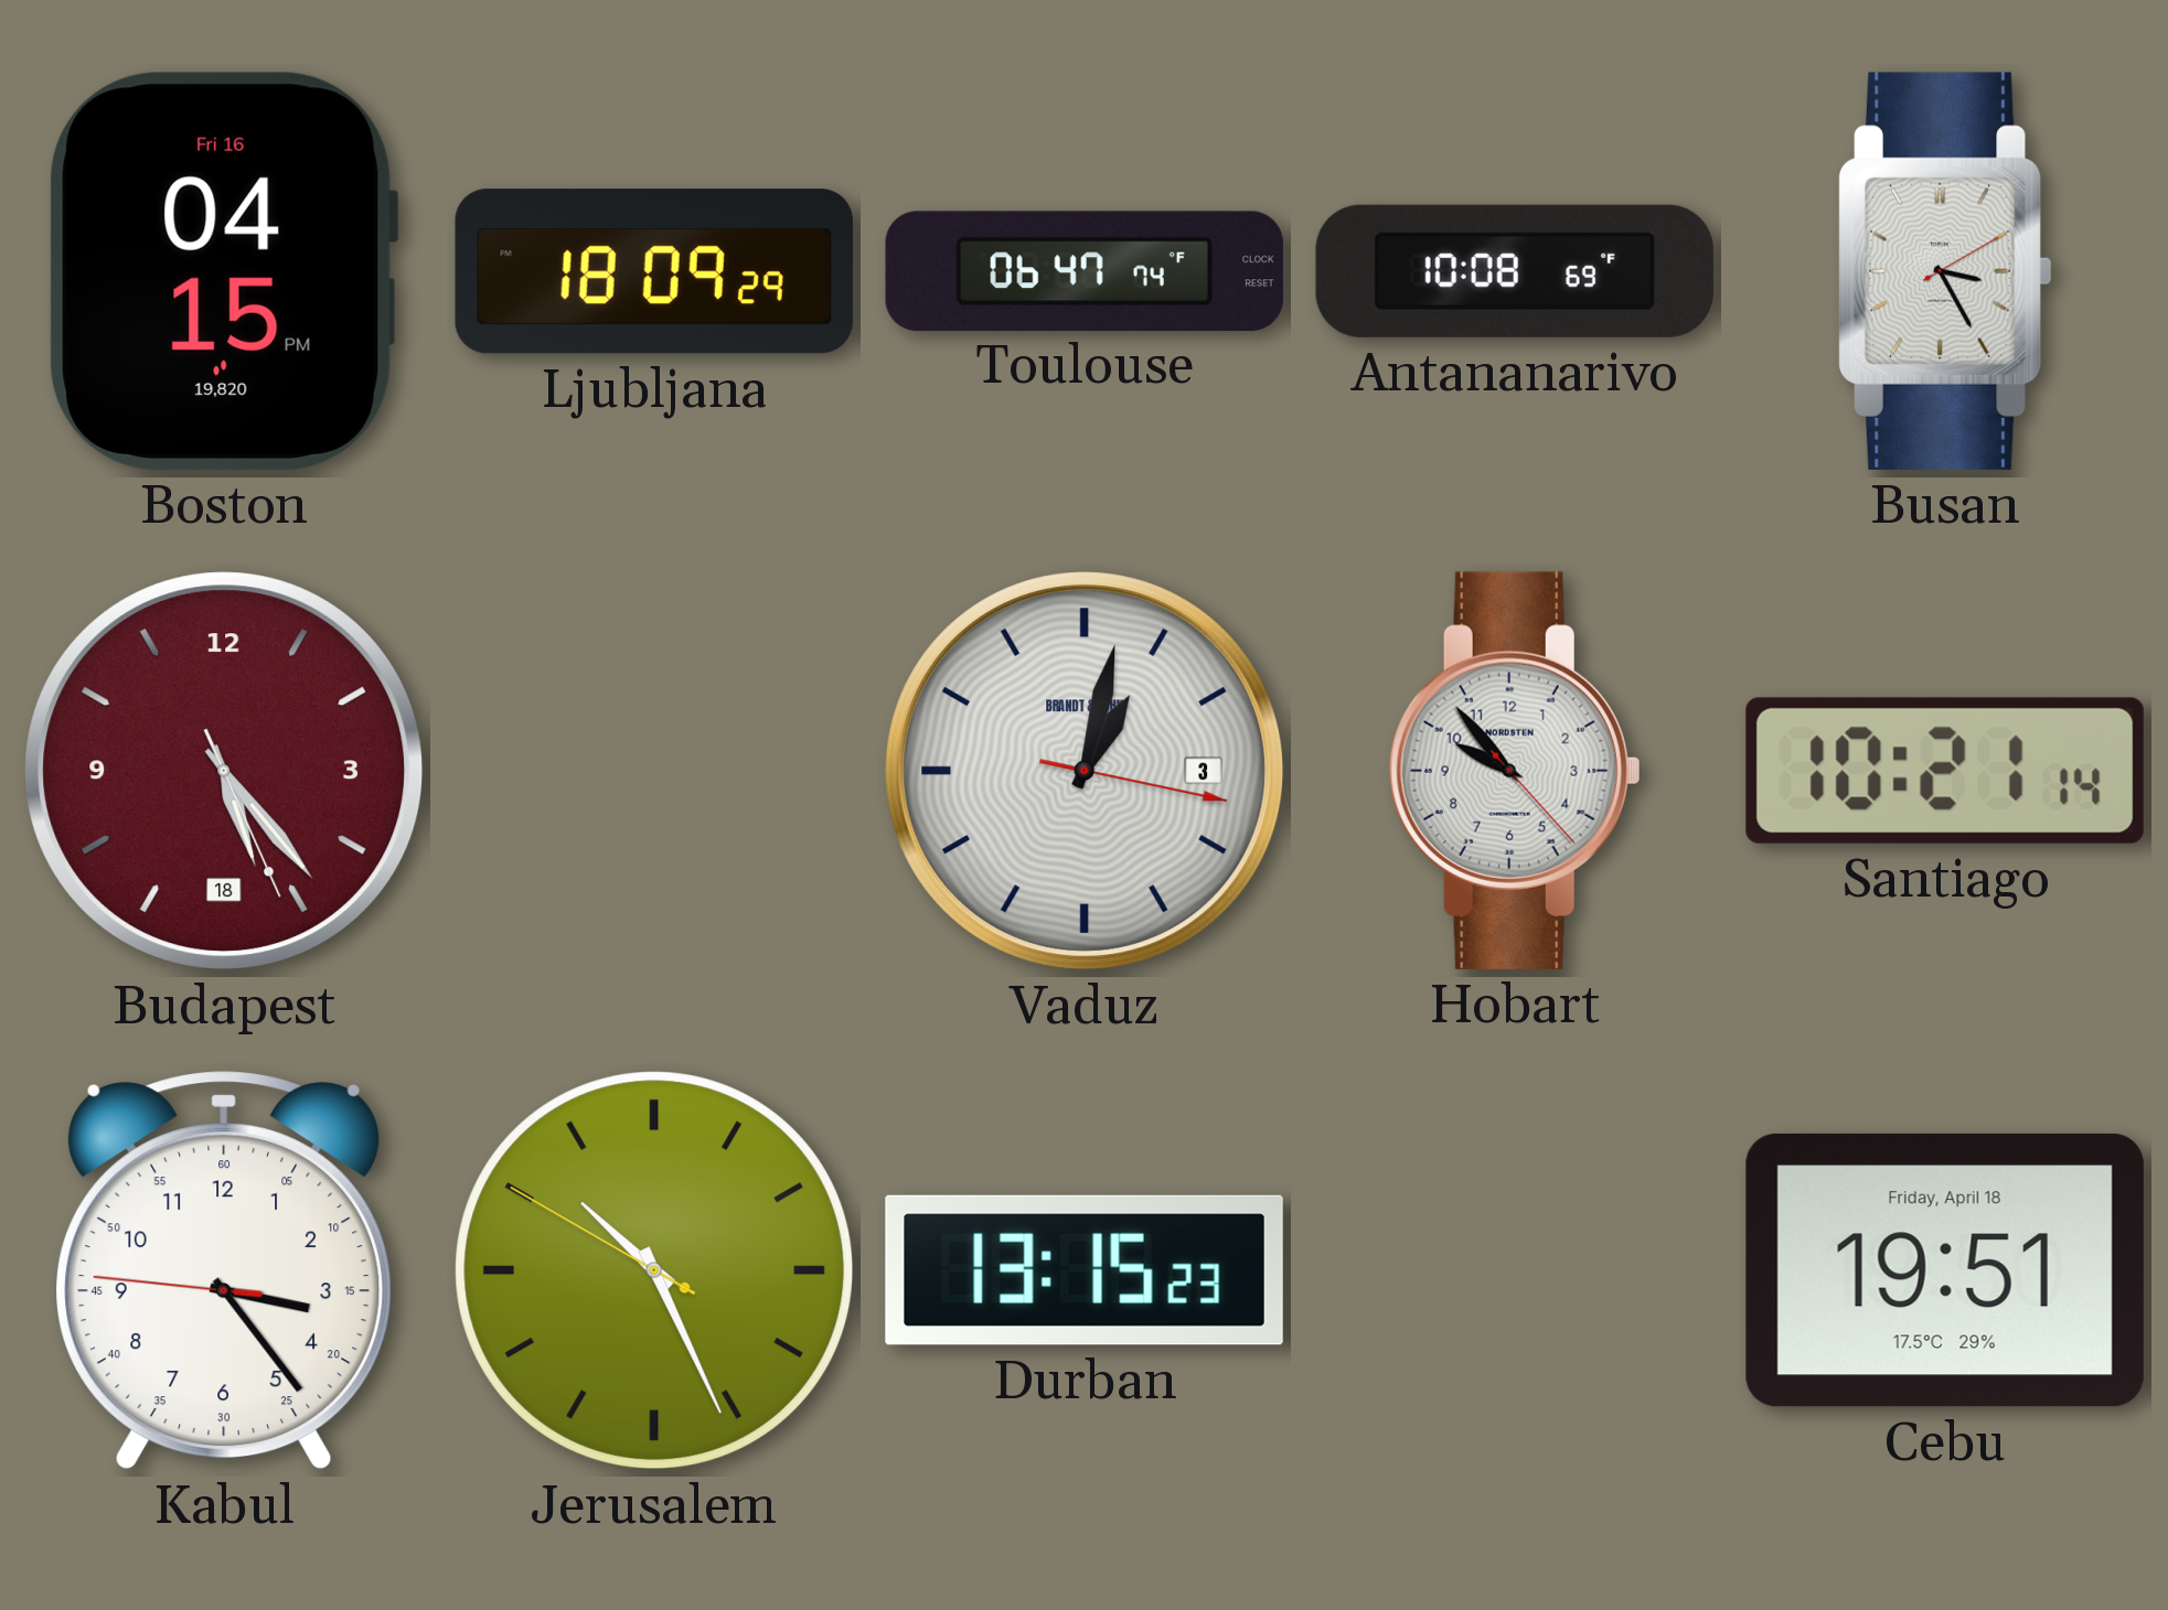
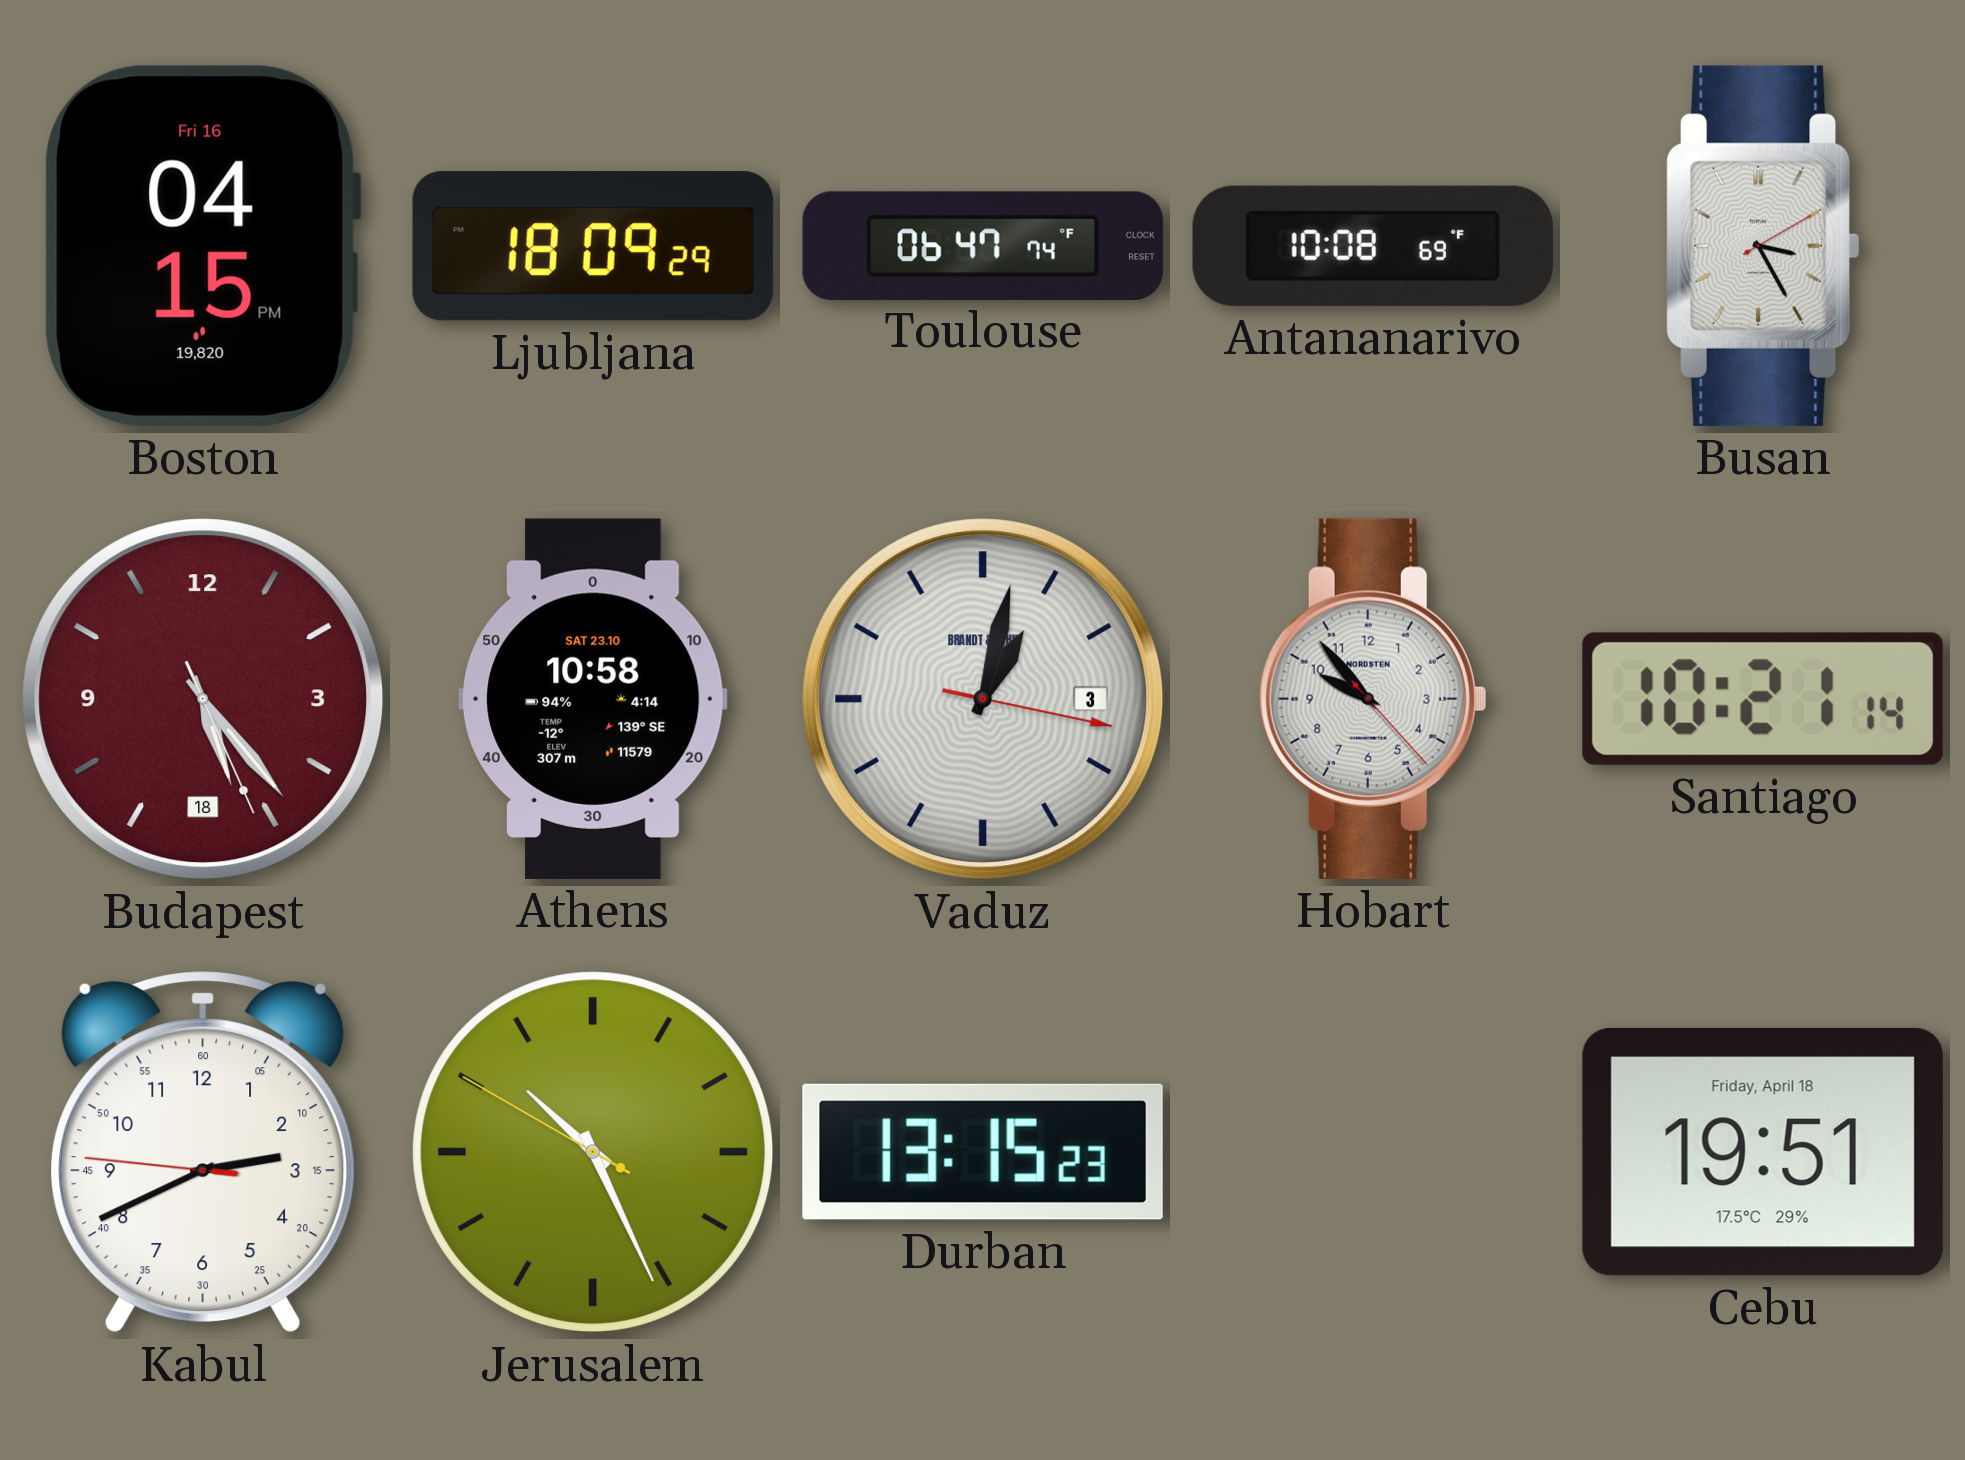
Athens: none -> 10:58 (594, 699)
Kabul: 3:23 -> 2:40 (203, 1152)
